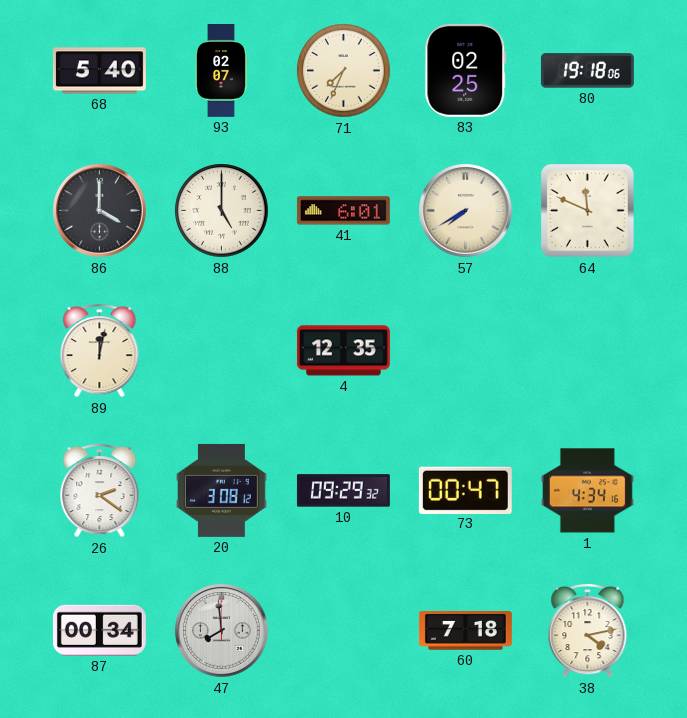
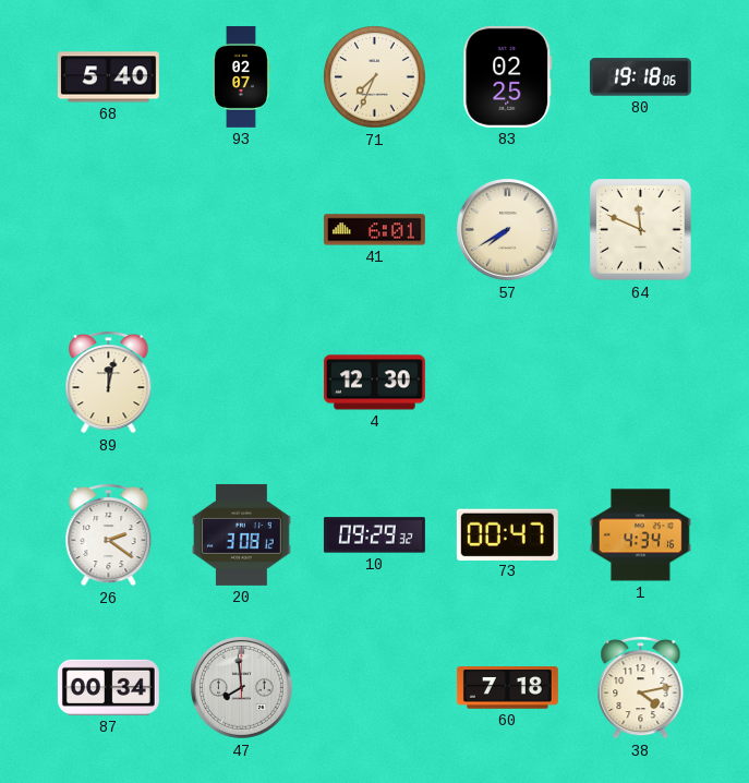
86: 4:00 -> none (100, 211)
88: 5:00 -> none (222, 211)
4: 12:35 -> 12:30 (374, 383)
